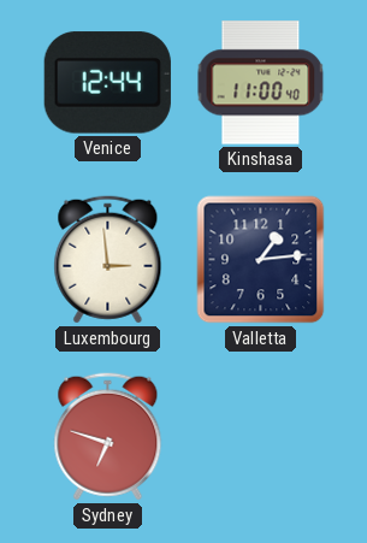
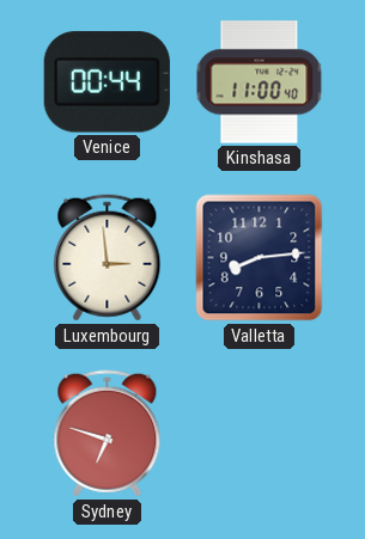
Venice: 12:44 -> 00:44 (107, 82)
Valletta: 1:14 -> 8:14 (260, 258)
